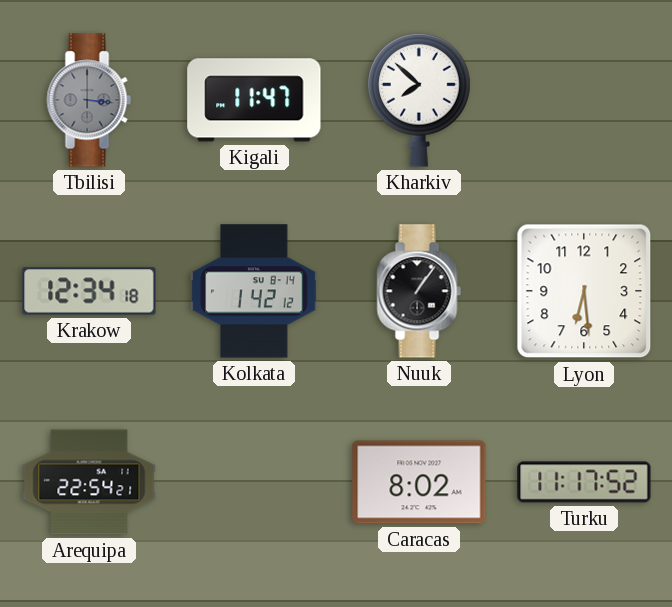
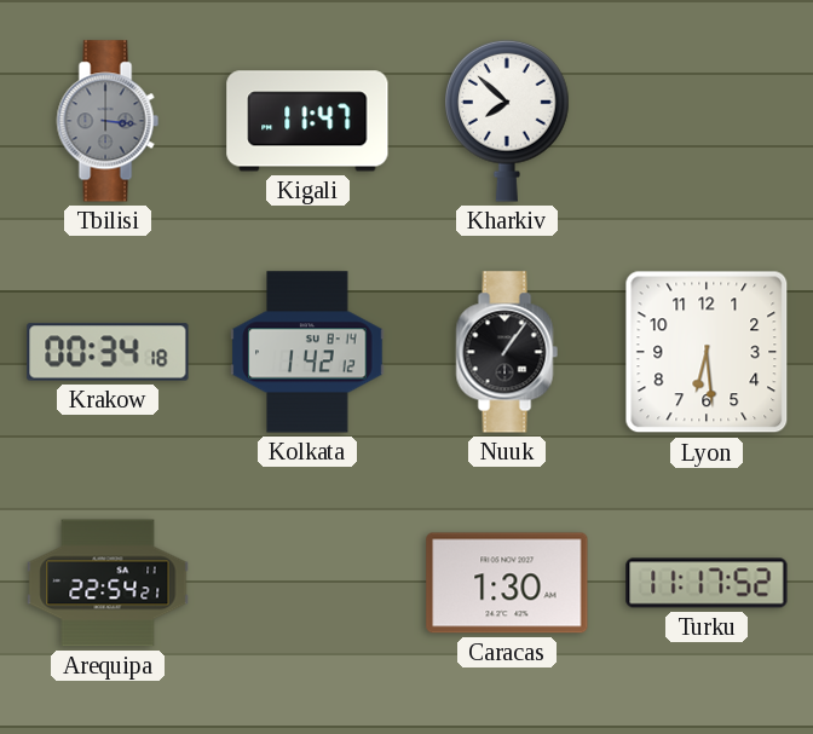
Krakow: 12:34 -> 00:34 (108, 352)
Caracas: 8:02 -> 1:30 (507, 583)
